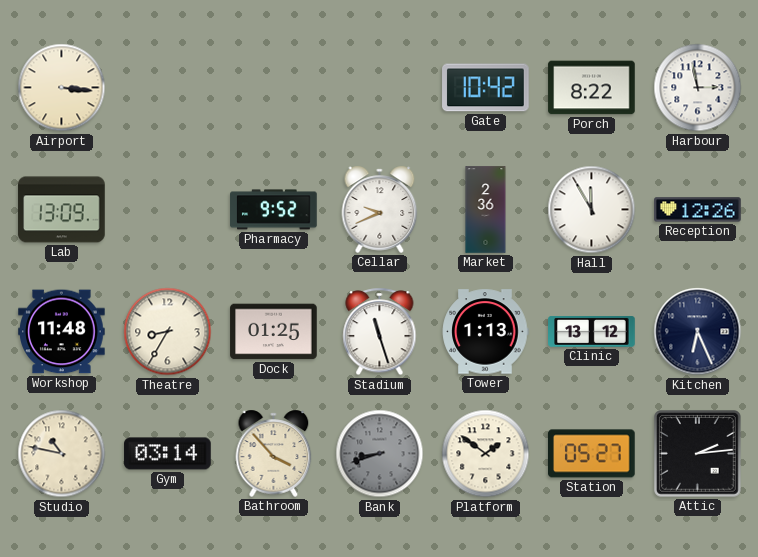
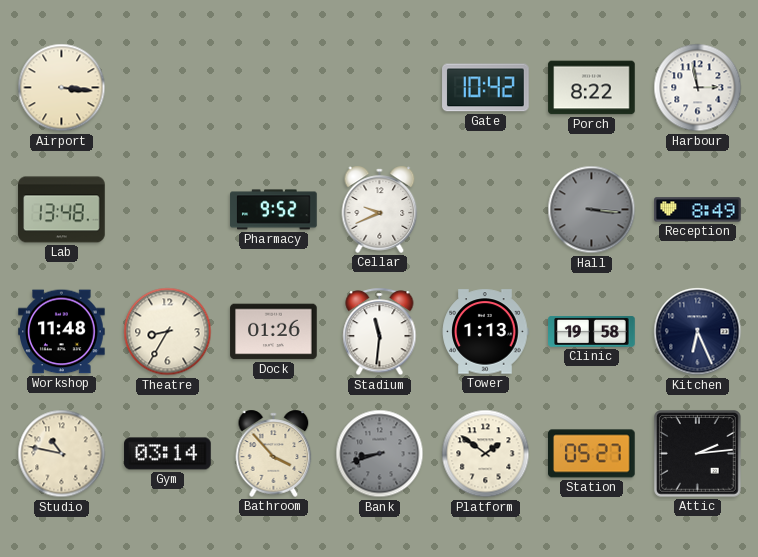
Lab: 13:09 -> 13:48 (62, 210)
Market: 2:36 -> none (486, 210)
Hall: 11:55 -> 3:16 (592, 210)
Hall dial: white -> grey (592, 210)
Reception: 12:26 -> 8:49 (698, 210)
Dock: 01:25 -> 01:26 (274, 332)
Stadium: 11:27 -> 11:31 (380, 332)
Clinic: 13:12 -> 19:58 (592, 332)
